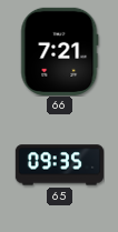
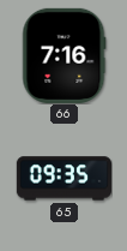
66: 7:21 -> 7:16 (65, 55)
